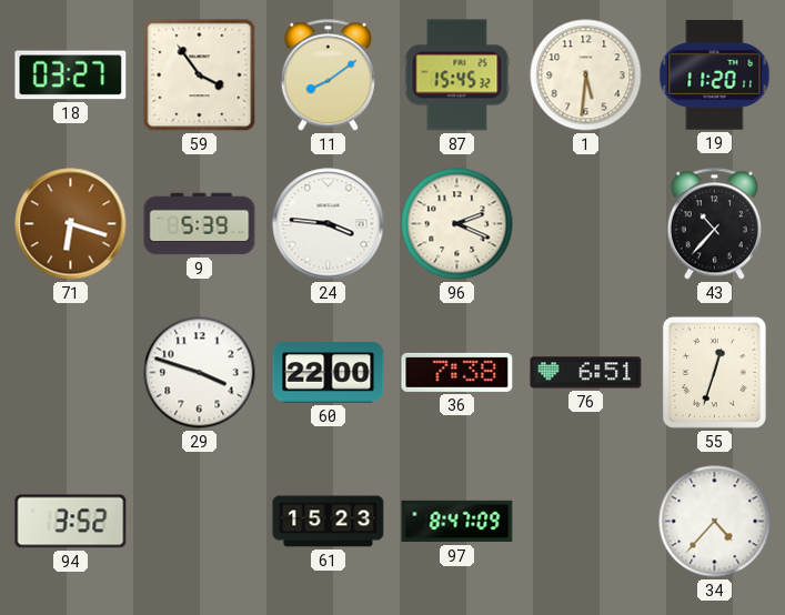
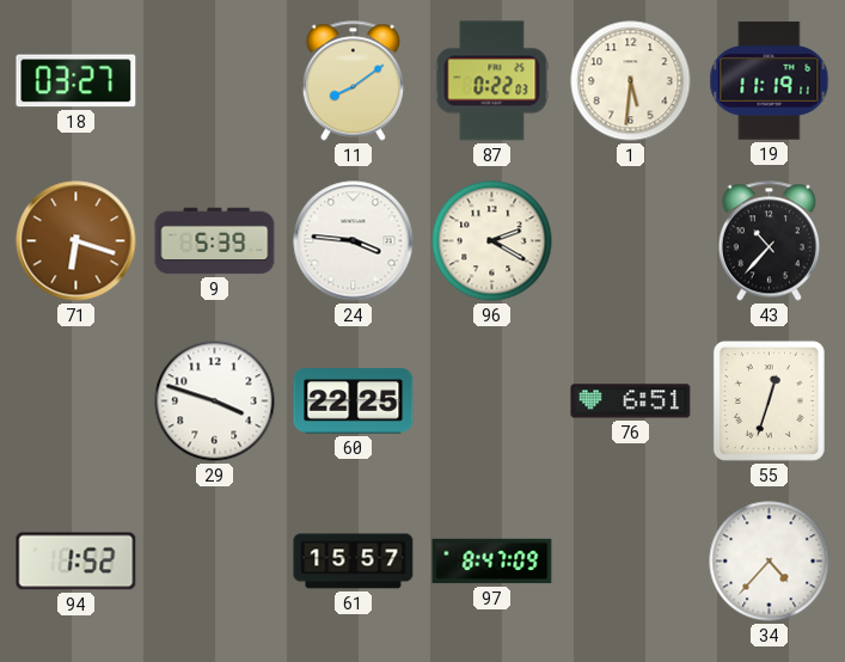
59: 3:54 -> none (200, 75)
87: 15:45 -> 0:22 (492, 81)
19: 11:20 -> 11:19 (770, 81)
96: 2:19 -> 2:20 (492, 241)
60: 22:00 -> 22:25 (354, 402)
36: 7:38 -> none (457, 372)
94: 3:52 -> 1:52 (76, 562)
61: 15:23 -> 15:57 (354, 562)
